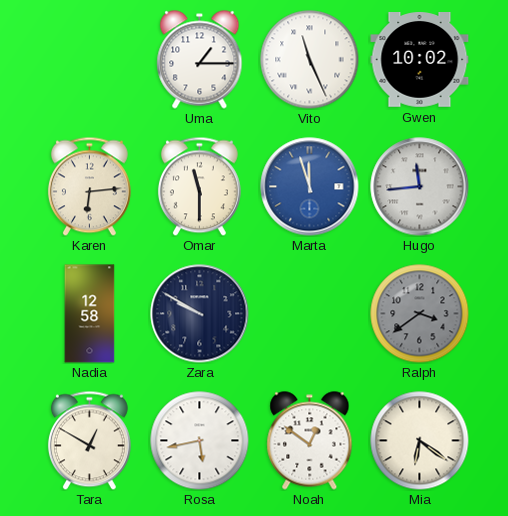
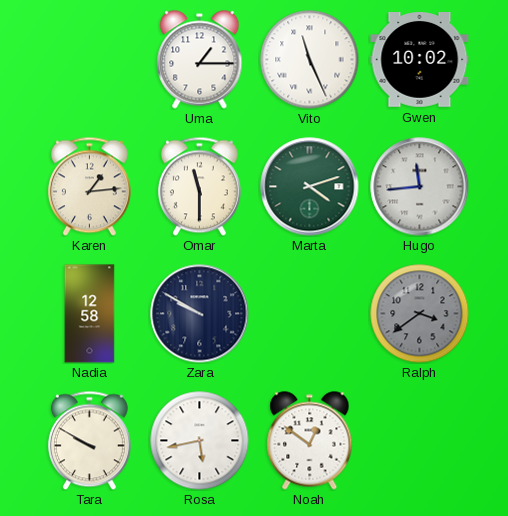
Karen: 6:14 -> 1:14 (89, 186)
Marta: 11:57 -> 4:12 (310, 187)
Marta dial: blue -> green (310, 187)
Tara: 12:50 -> 9:50 (89, 440)
Mia: 6:21 -> none (420, 441)
